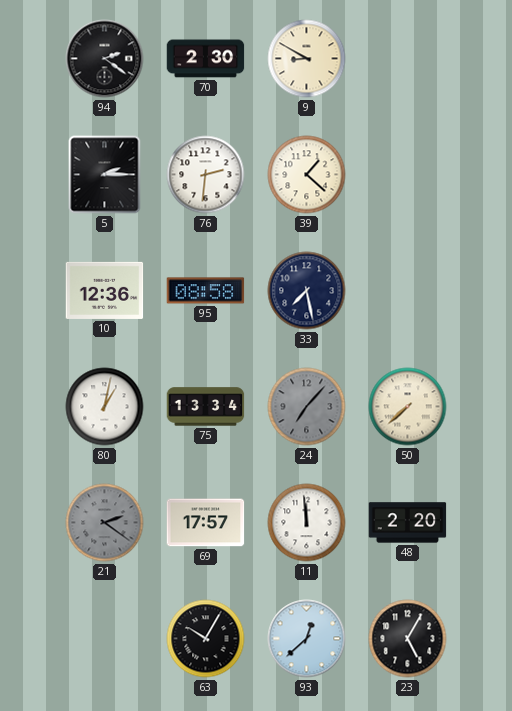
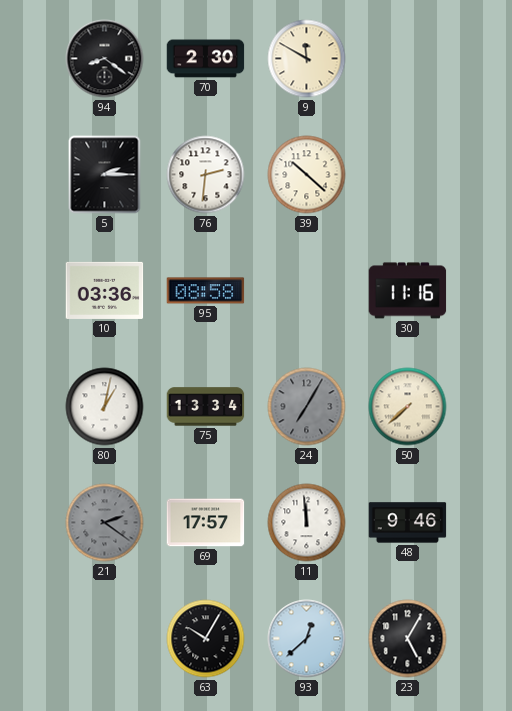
94: 2:21 -> 8:21 (105, 59)
9: 8:50 -> 11:50 (307, 59)
39: 1:22 -> 10:22 (307, 175)
10: 12:36 -> 03:36 (105, 290)
33: 7:28 -> none (307, 291)
30: none -> 11:16 (408, 291)
24: 7:07 -> 7:05 (307, 407)
48: 2:20 -> 9:46 (408, 523)
